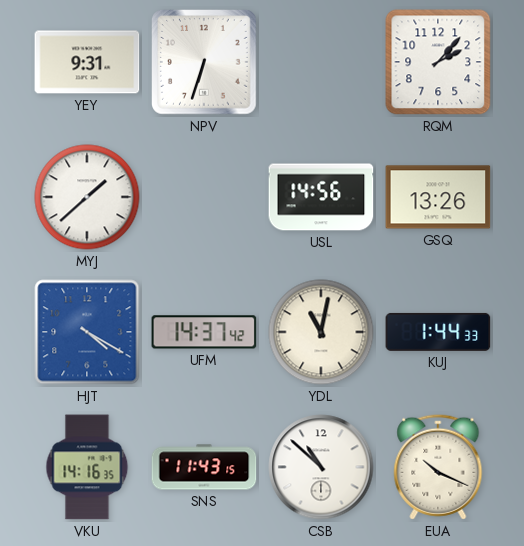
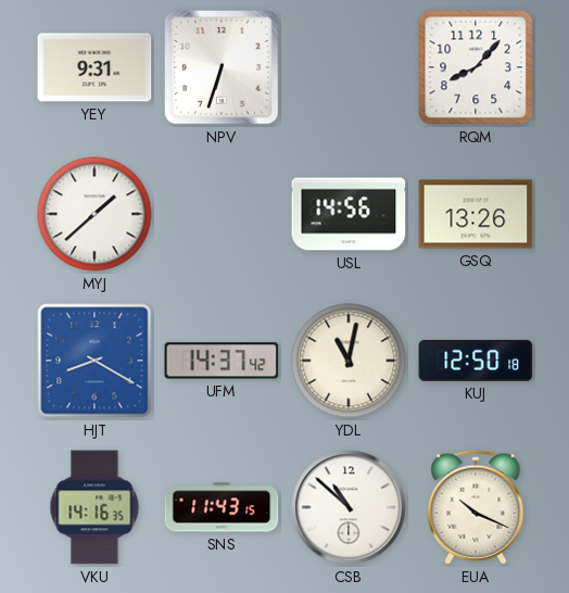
RQM: 2:07 -> 8:07 (476, 67)
HJT: 4:20 -> 8:20 (94, 361)
KUJ: 1:44 -> 12:50 (476, 361)
